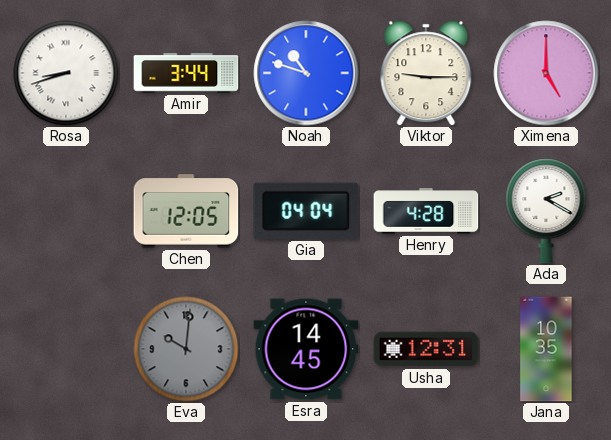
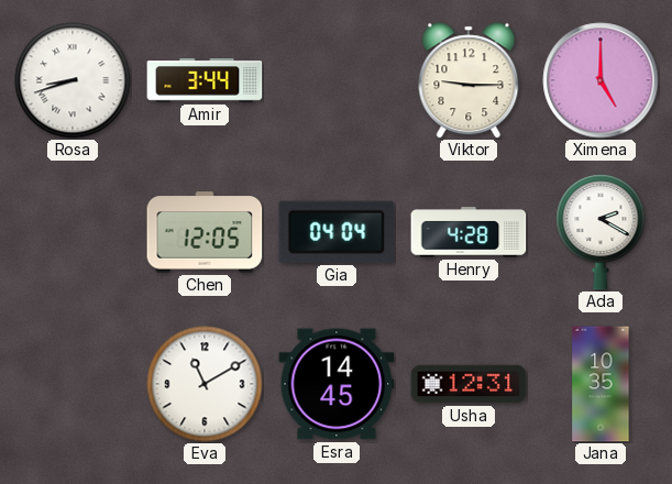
Noah: 10:48 -> none (306, 73)
Eva: 10:01 -> 11:10 (205, 384)
Eva dial: grey -> white (205, 384)
